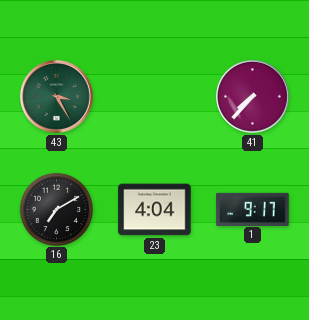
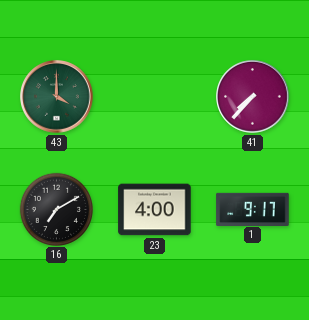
43: 3:25 -> 4:00 (57, 97)
23: 4:04 -> 4:00 (155, 210)
